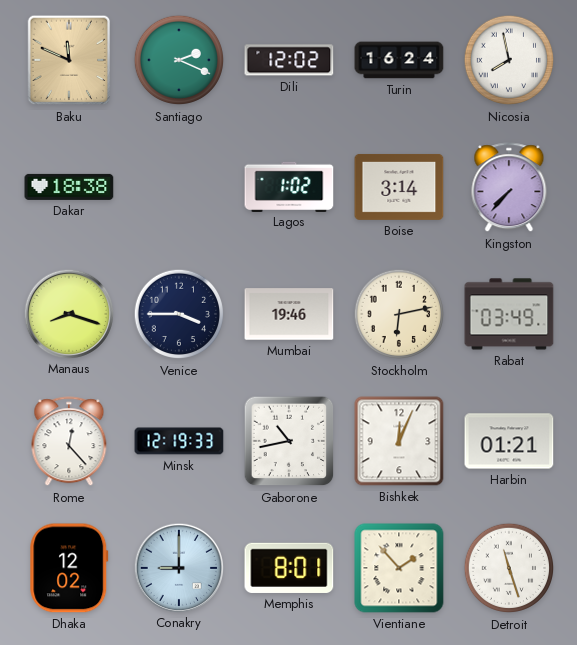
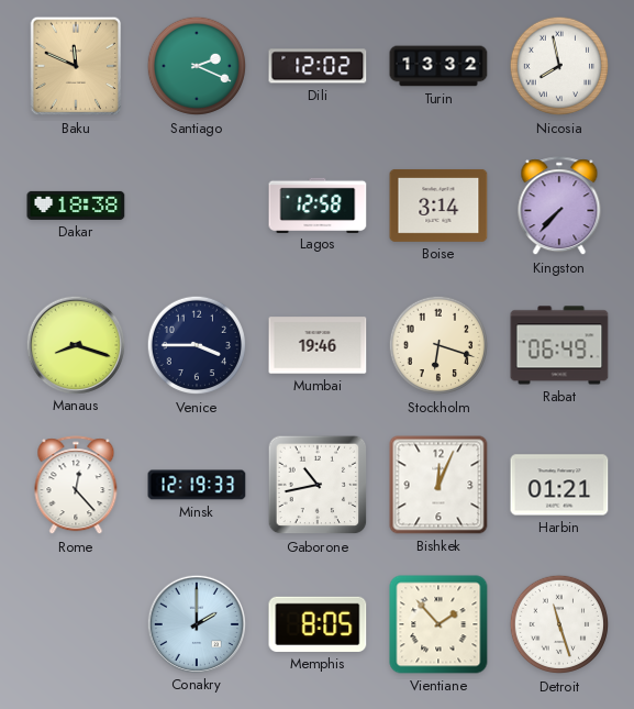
Turin: 16:24 -> 13:32 (438, 66)
Lagos: 1:02 -> 12:58 (318, 204)
Stockholm: 6:13 -> 6:18 (438, 345)
Rabat: 03:49 -> 06:49 (559, 345)
Dhaka: 12:02 -> none (69, 568)
Conakry: 9:00 -> 2:00 (196, 623)
Memphis: 8:01 -> 8:05 (318, 624)
